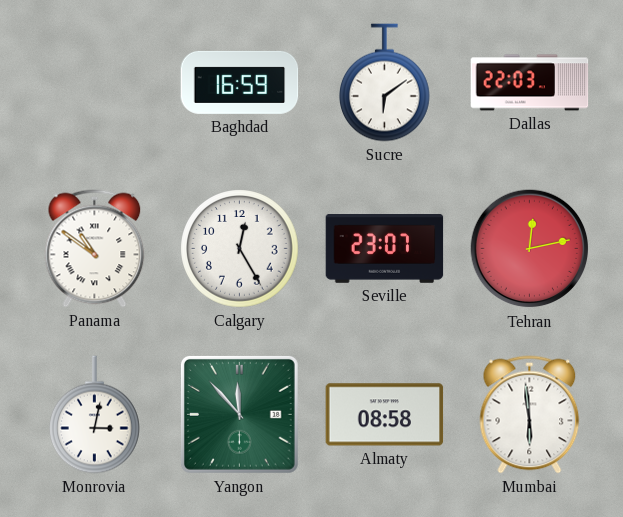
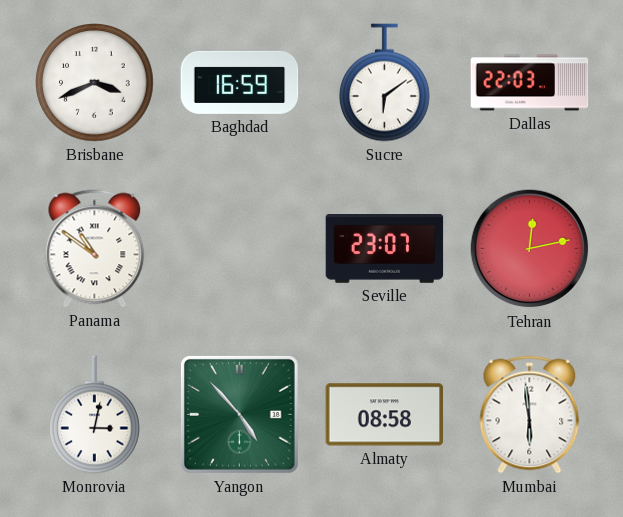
Brisbane: none -> 3:41 (95, 83)
Calgary: 12:25 -> none (240, 249)
Yangon: 11:53 -> 4:53 (239, 414)
